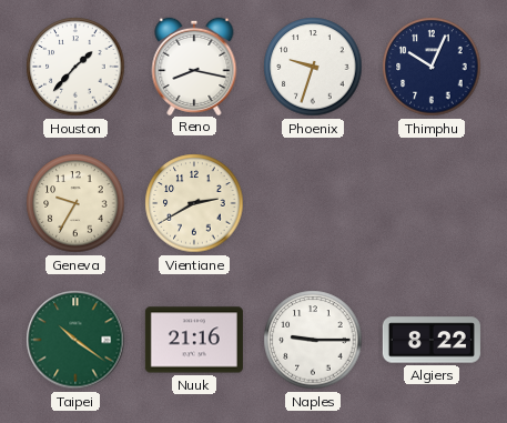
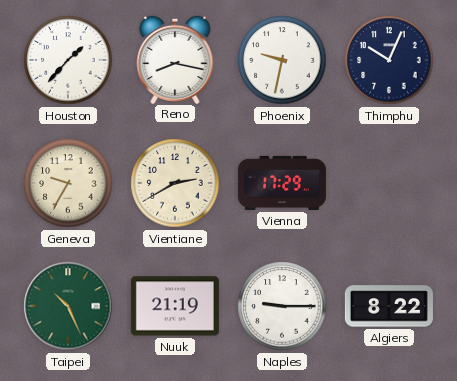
Phoenix: 9:33 -> 9:32 (282, 60)
Vienna: none -> 17:29 (282, 183)
Taipei: 10:21 -> 10:26 (68, 306)
Nuuk: 21:16 -> 21:19 (175, 306)
